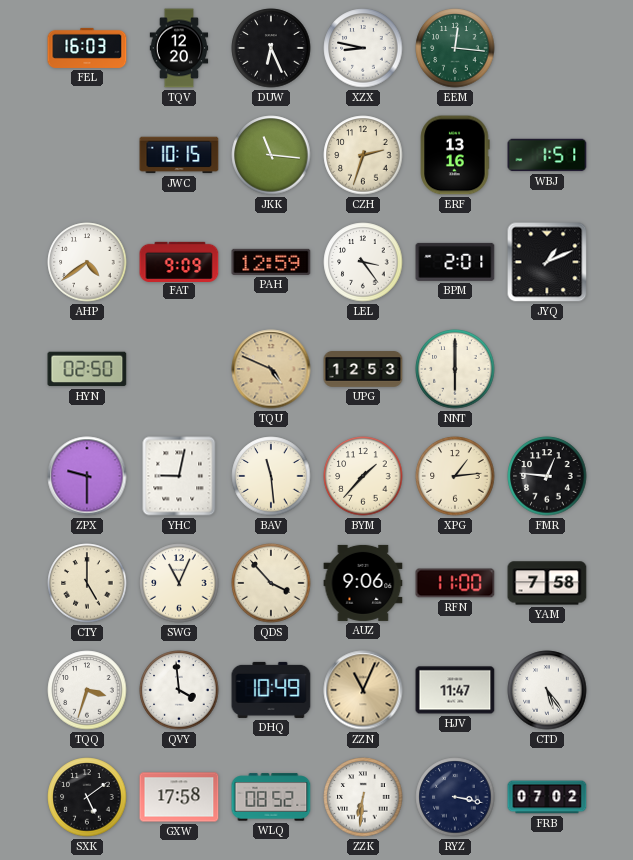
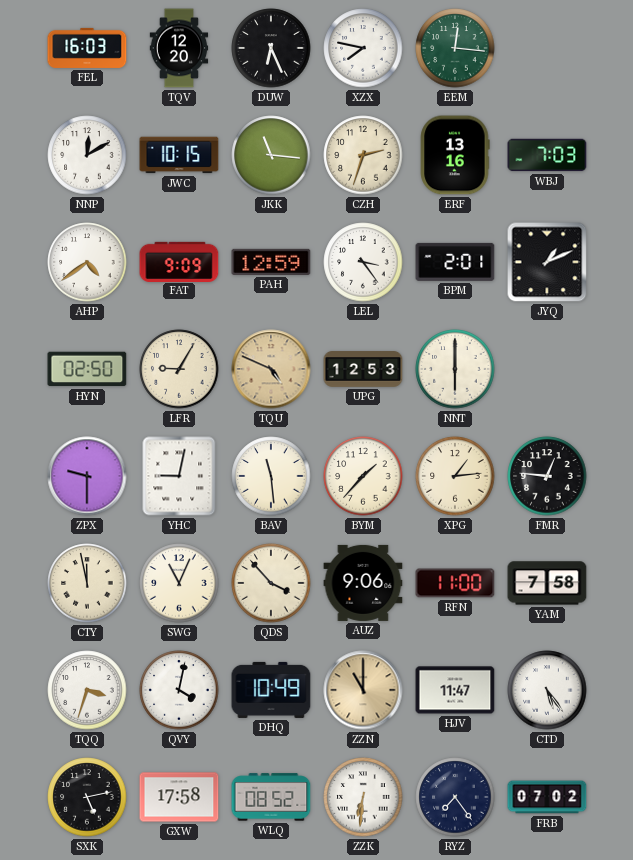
XZX: 8:47 -> 7:47 (363, 48)
NNP: none -> 12:10 (87, 155)
WBJ: 1:51 -> 7:03 (547, 155)
LFR: none -> 9:05 (179, 369)
CTY: 5:00 -> 11:58 (87, 583)
QVY: 3:59 -> 4:02 (179, 690)
ZZN: 11:04 -> 11:00 (363, 690)
SXK: 5:09 -> 5:13 (87, 797)
RYZ: 3:17 -> 7:24 (455, 797)
